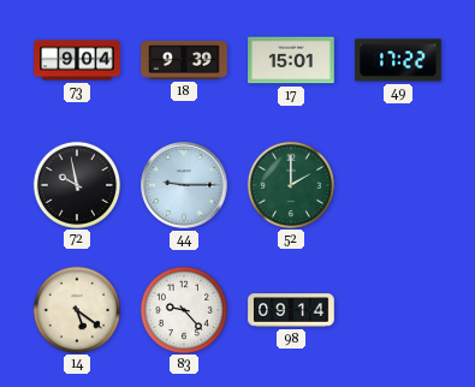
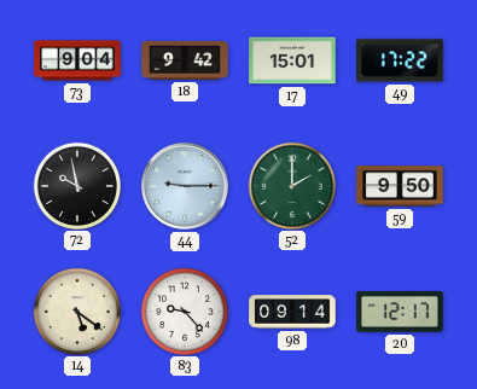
18: 9:39 -> 9:42 (185, 60)
59: none -> 9:50 (400, 186)
20: none -> 12:17 (400, 313)
